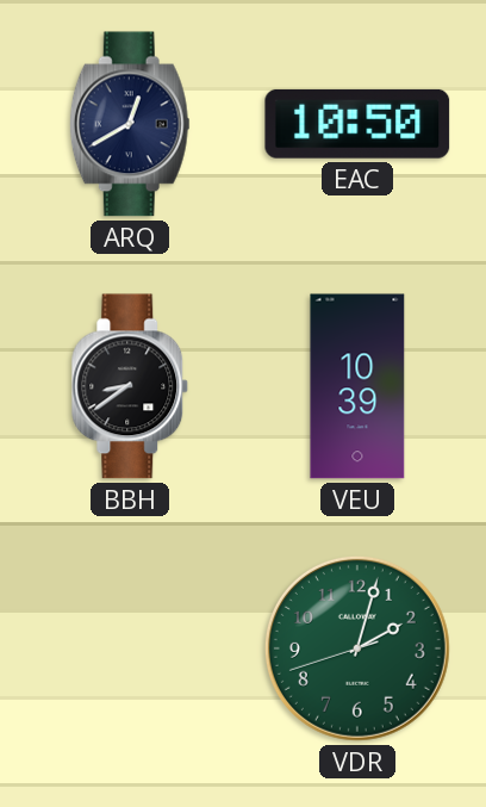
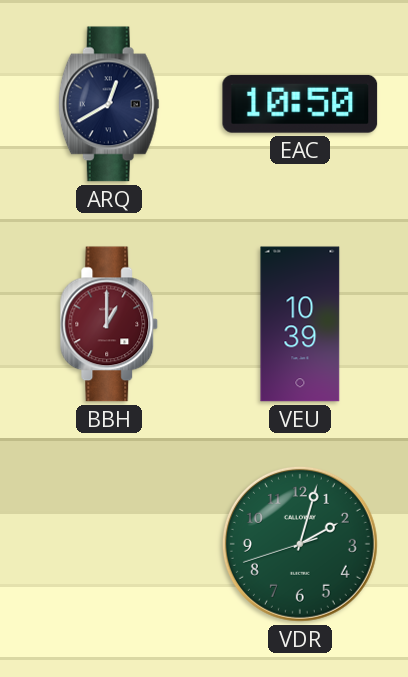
BBH: 8:39 -> 1:00 (109, 324)
BBH dial: black -> burgundy (109, 324)
